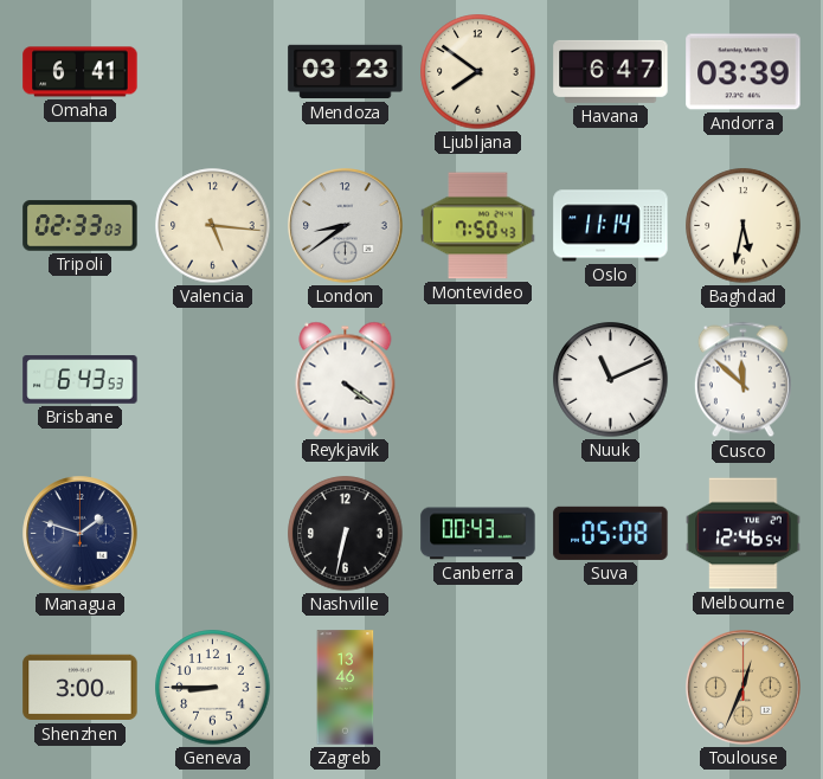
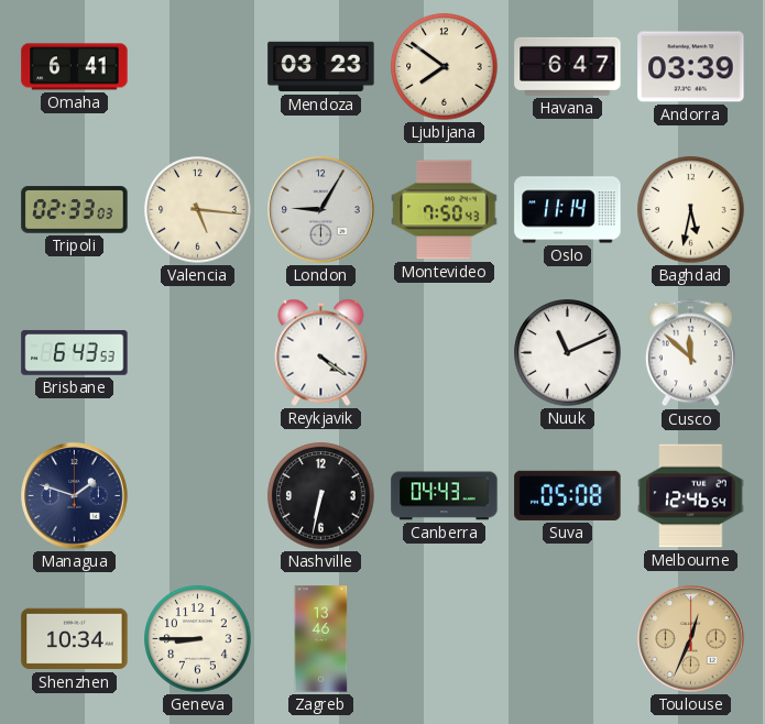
London: 8:39 -> 9:05 (321, 210)
Canberra: 00:43 -> 04:43 (445, 496)
Shenzhen: 3:00 -> 10:34 (75, 639)
